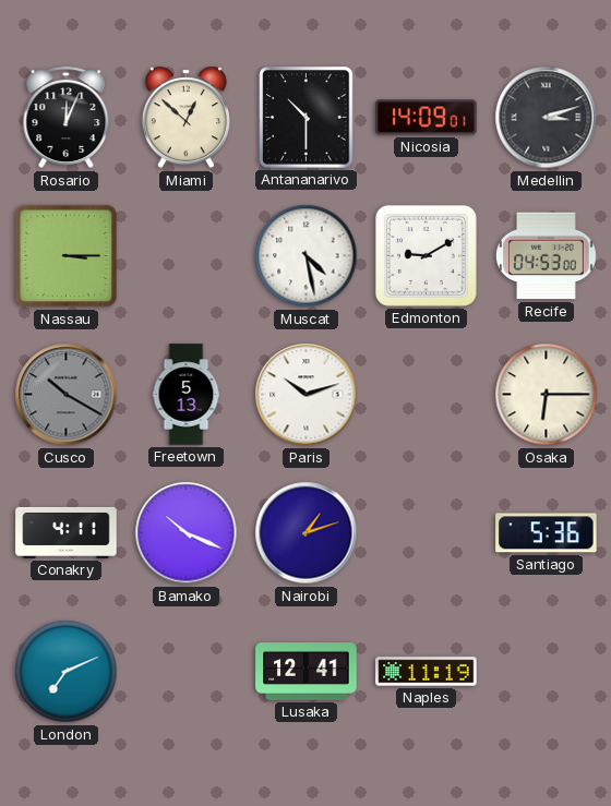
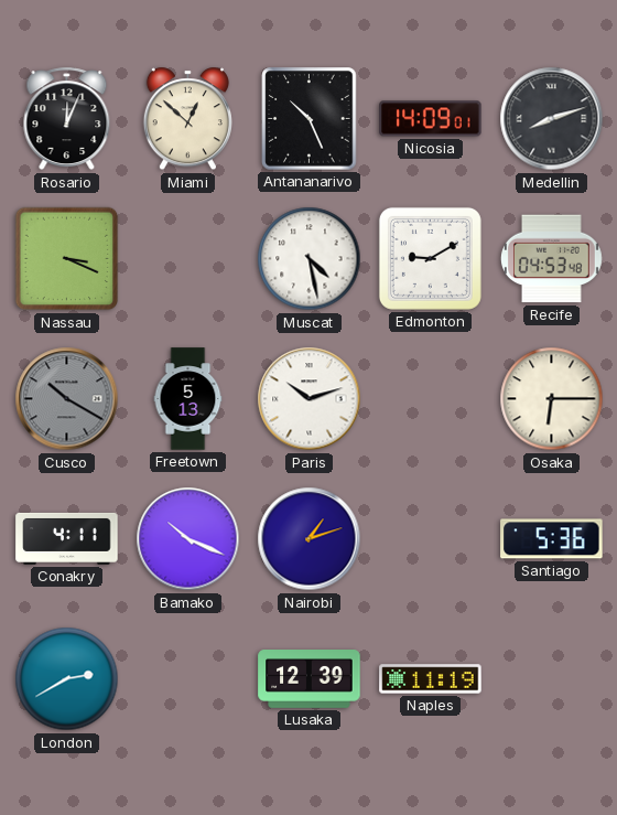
Antananarivo: 10:30 -> 10:26 (310, 119)
Medellin: 3:12 -> 8:12 (552, 119)
Nassau: 3:15 -> 3:19 (67, 259)
Recife: 04:53:00 -> 04:53:48 (551, 259)
London: 7:11 -> 2:40 (67, 679)
Lusaka: 12:41 -> 12:39 (310, 679)
